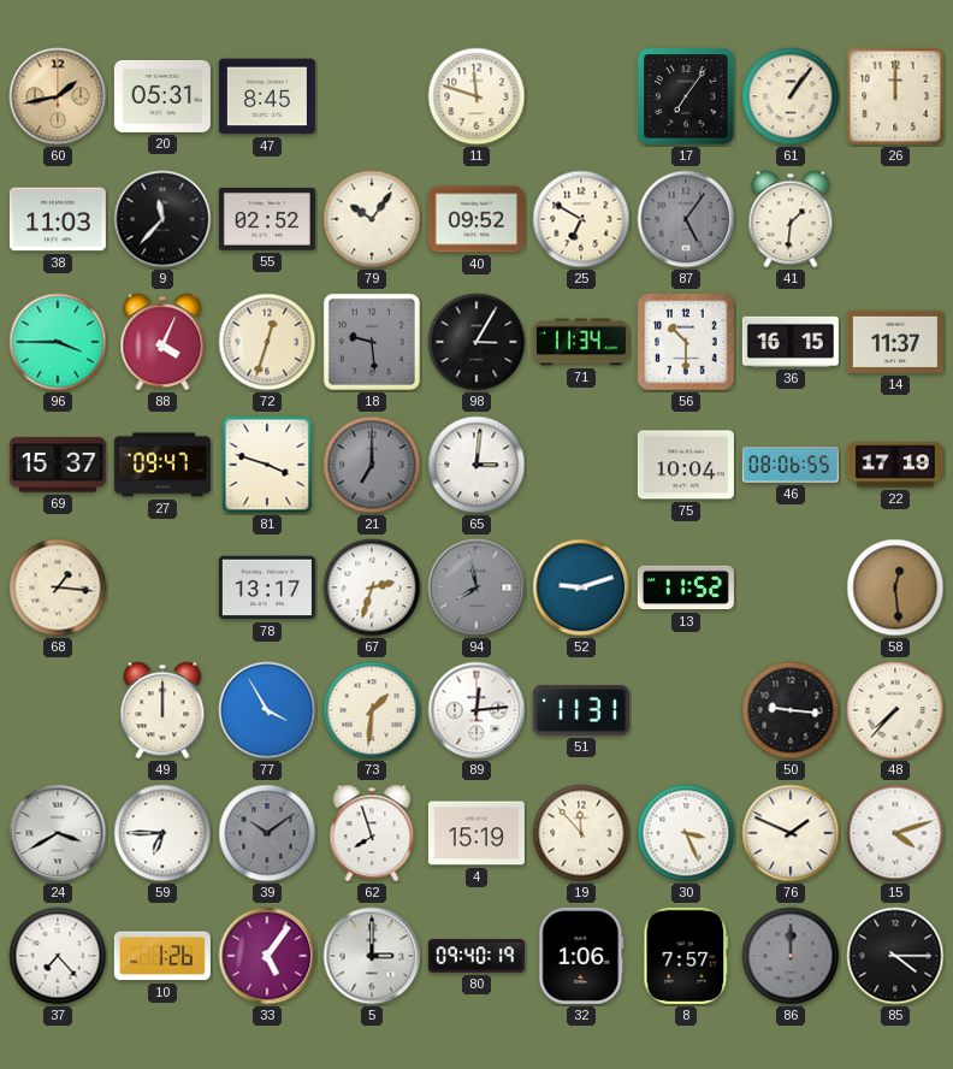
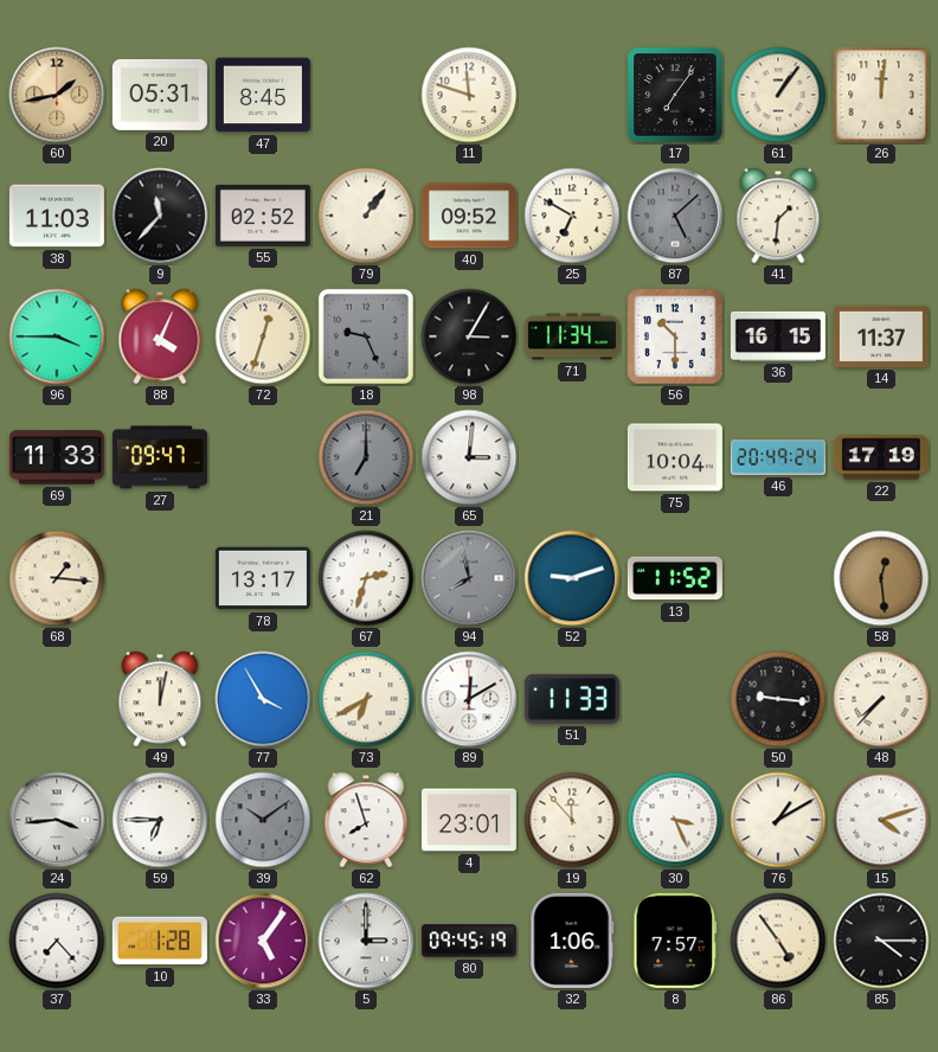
26: 12:00 -> 12:01 (881, 95)
79: 10:06 -> 1:06 (366, 216)
87: 5:06 -> 5:08 (675, 216)
18: 9:29 -> 9:26 (366, 336)
69: 15:37 -> 11:33 (57, 457)
81: 3:48 -> none (267, 465)
46: 08:06 -> 20:49 (778, 457)
49: 12:00 -> 12:02 (160, 699)
73: 1:31 -> 6:40 (366, 699)
89: 12:14 -> 12:10 (469, 699)
51: 11:31 -> 11:33 (572, 699)
24: 3:40 -> 3:44 (57, 820)
4: 15:19 -> 23:01 (469, 820)
76: 1:49 -> 1:10 (778, 820)
10: 1:26 -> 1:28 (160, 941)
80: 09:40 -> 09:45 (469, 941)
86: 12:00 -> 4:54 (778, 941)
86 dial: grey -> cream (778, 941)
